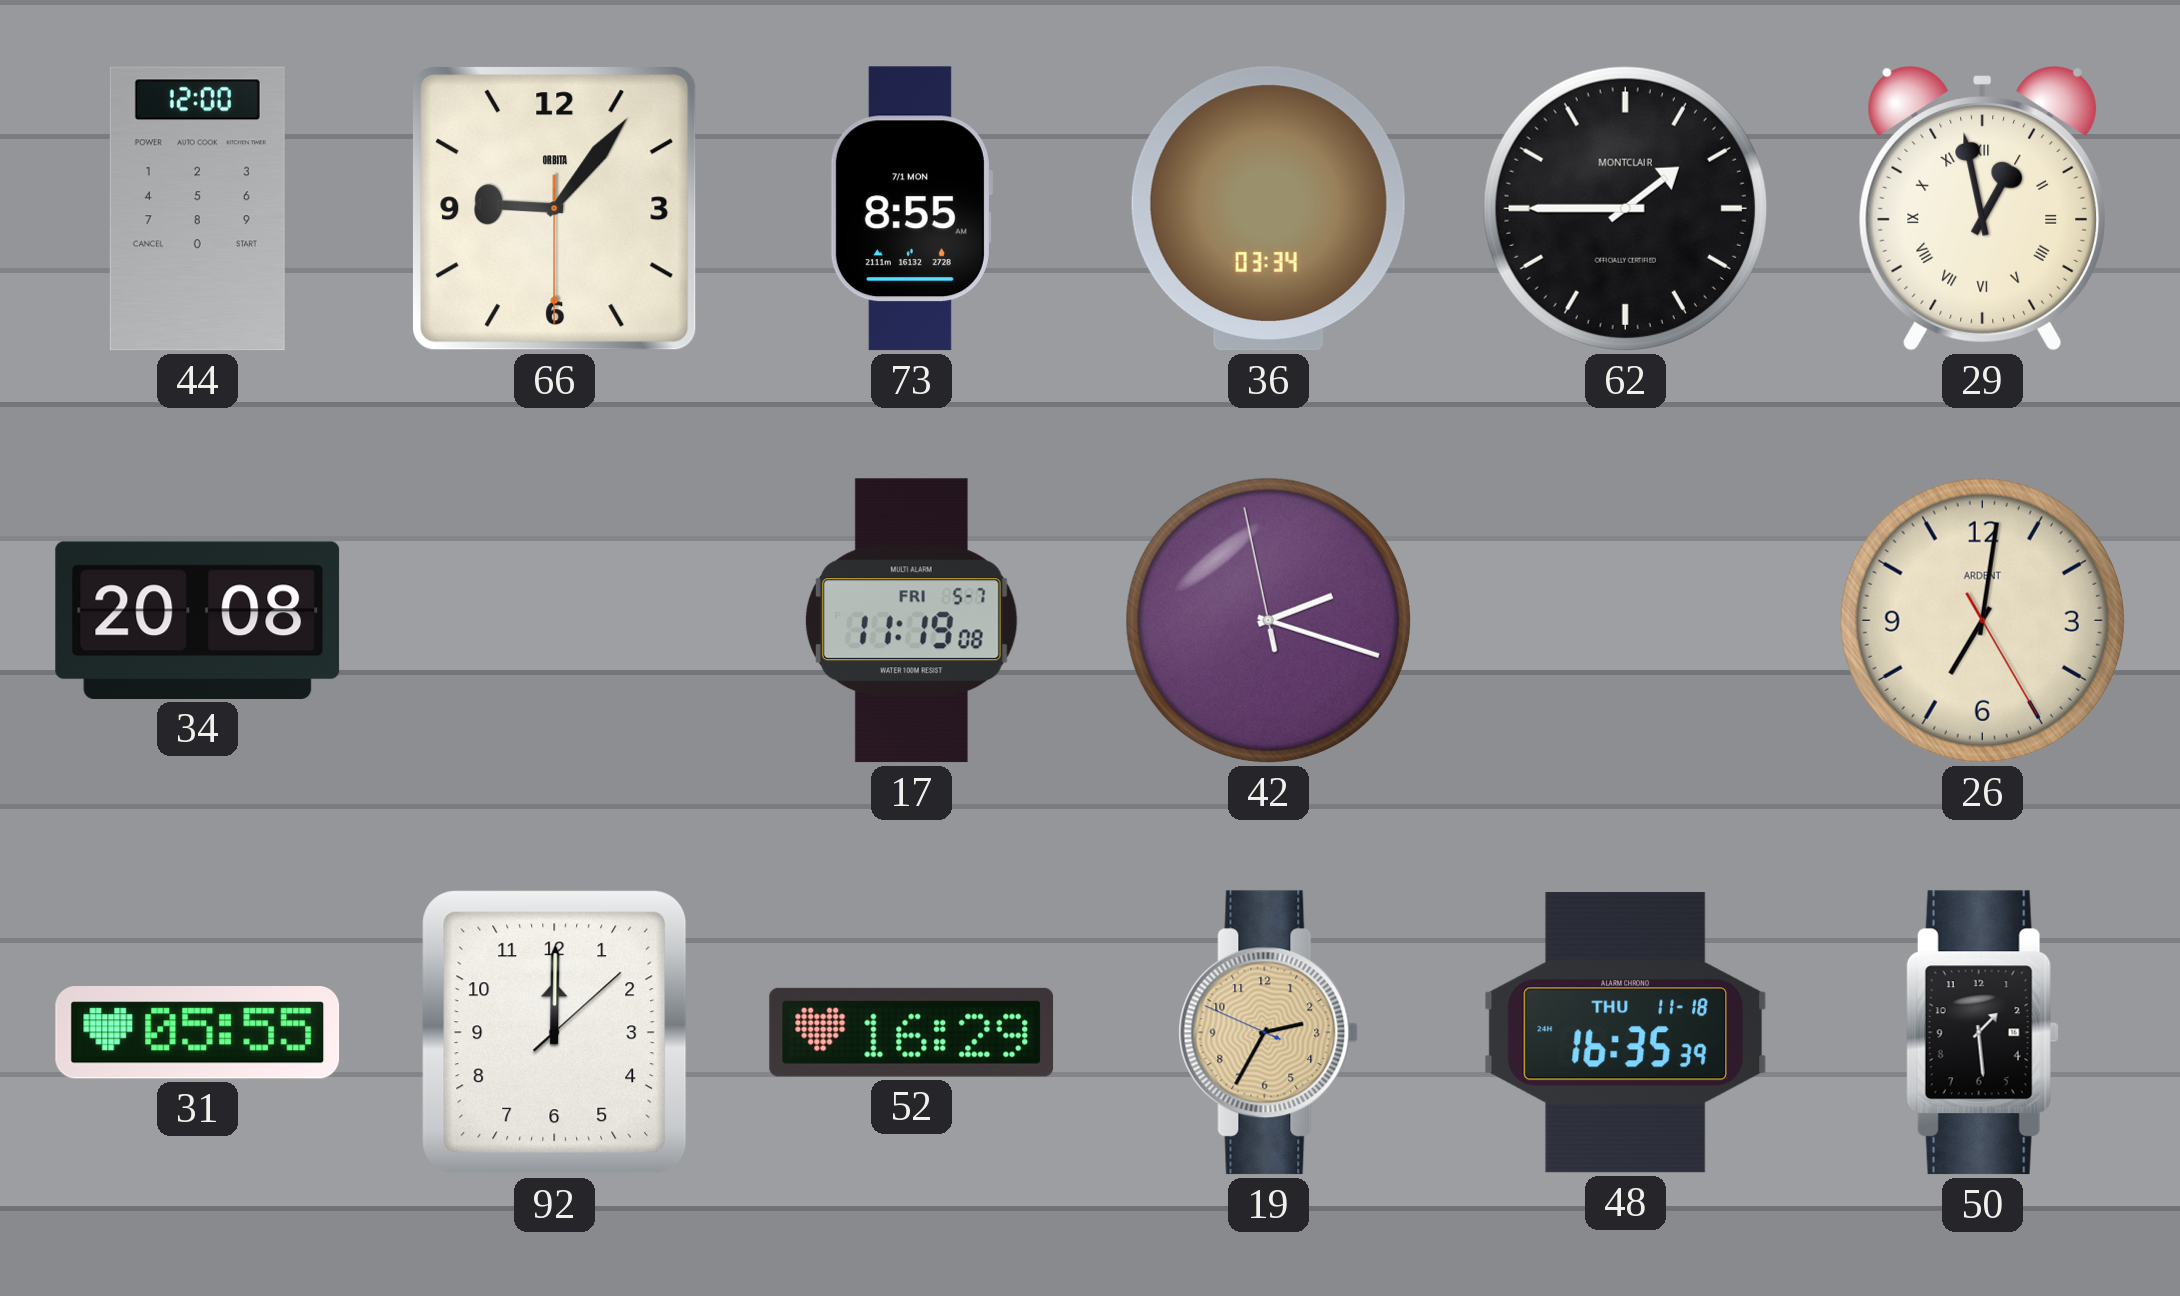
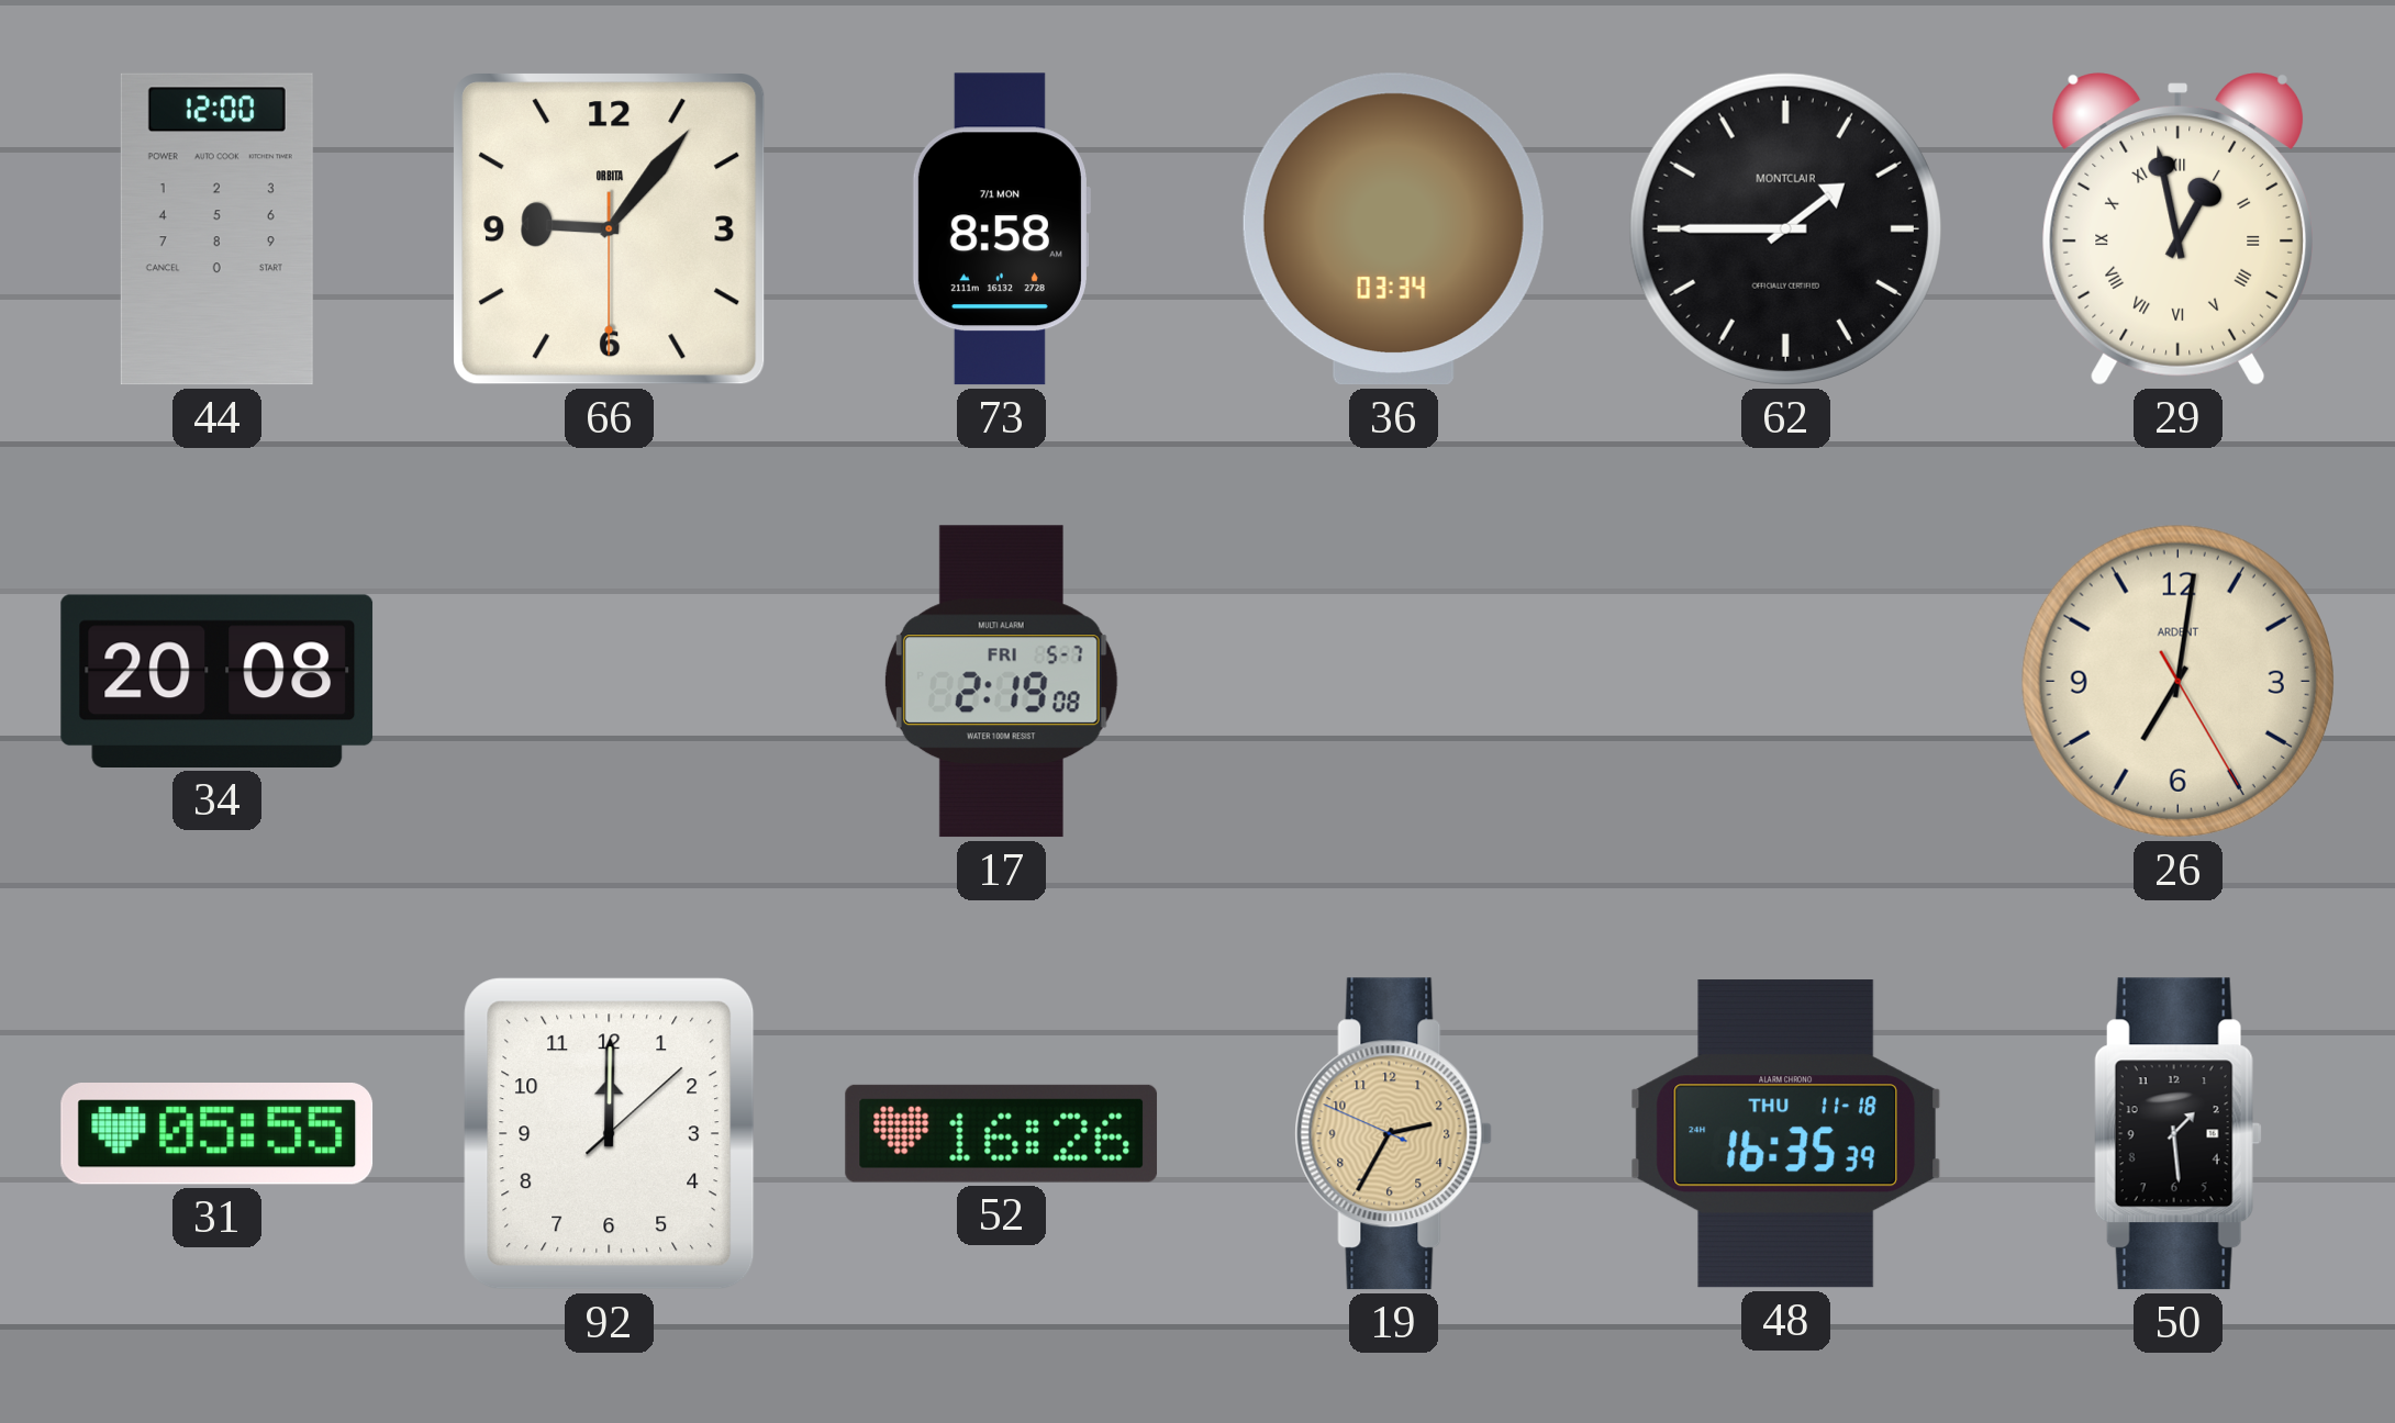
73: 8:55 -> 8:58 (1001, 229)
17: 11:19 -> 2:19 (1001, 682)
42: 2:17 -> none (1268, 620)
52: 16:29 -> 16:26 (1002, 1133)
